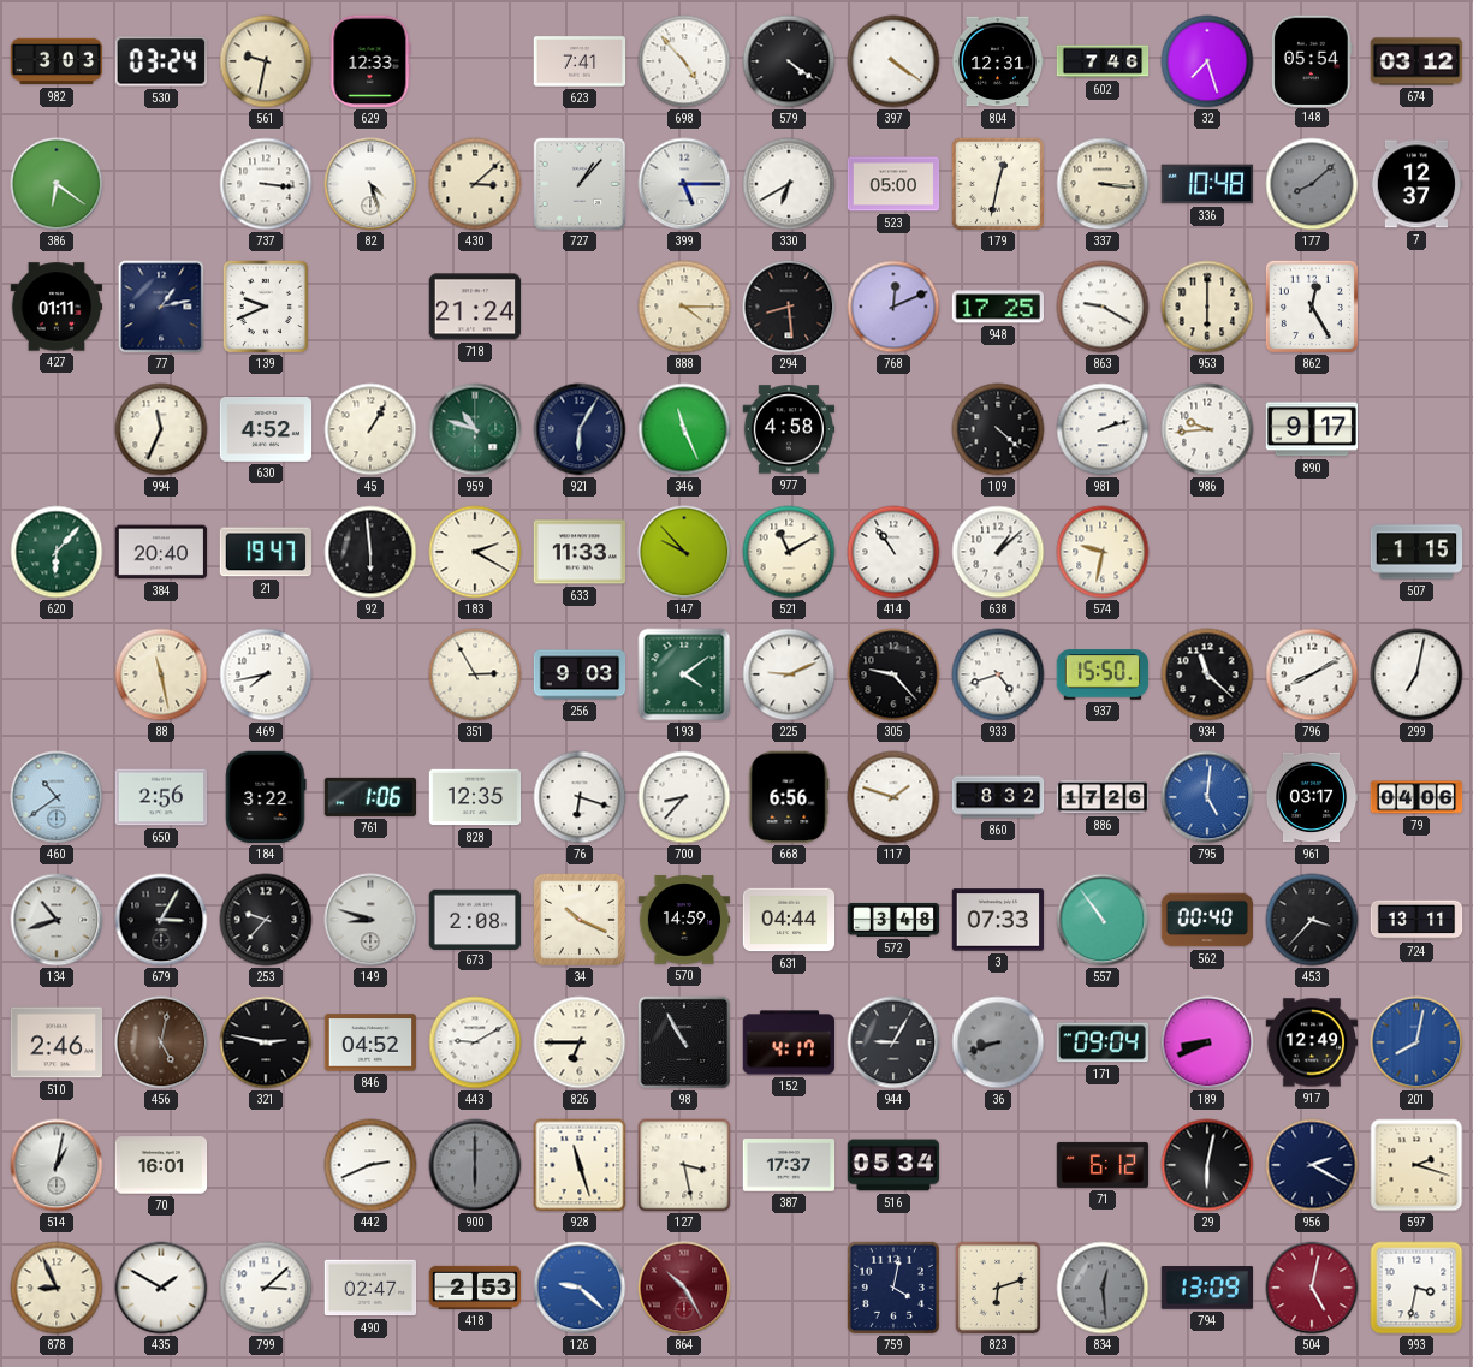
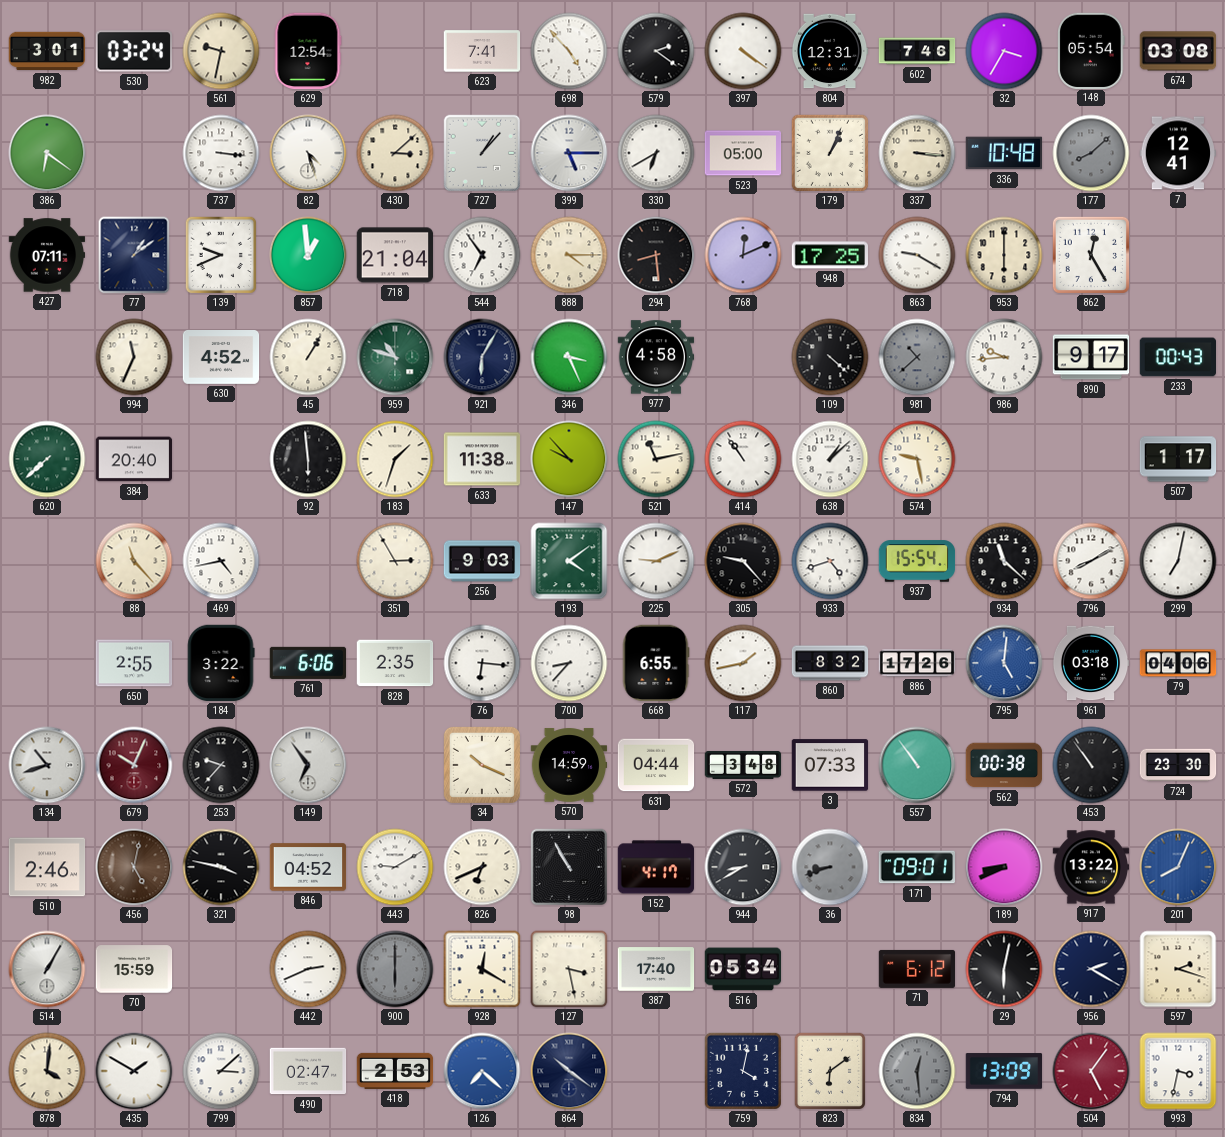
982: 3:03 -> 3:01 (47, 51)
629: 12:33 -> 12:54 (308, 51)
579: 4:21 -> 2:21 (656, 51)
32: 7:27 -> 3:35 (1004, 51)
674: 03:12 -> 03:08 (1178, 51)
179: 12:32 -> 1:04 (830, 153)
7: 12:37 -> 12:41 (1178, 153)
427: 01:11 -> 07:11 (47, 255)
77: 1:13 -> 1:09 (134, 255)
857: none -> 12:59 (308, 255)
718: 21:24 -> 21:04 (395, 255)
544: none -> 6:54 (482, 255)
346: 11:26 -> 3:26 (569, 357)
981: 2:12 -> 10:38 (917, 357)
981 dial: white -> grey (917, 357)
233: none -> 00:43 (1178, 357)
620: 6:07 -> 7:38 (47, 459)
21: 19:47 -> none (265, 552)
183: 2:20 -> 1:33 (395, 459)
633: 11:33 -> 11:38 (482, 459)
521: 11:10 -> 11:13 (656, 459)
574: 9:32 -> 9:28 (917, 459)
507: 1:15 -> 1:17 (1178, 459)
88: 11:28 -> 11:23 (134, 561)
469: 7:43 -> 4:43 (221, 561)
937: 15:50 -> 15:54 (917, 561)
460: 10:39 -> none (57, 797)
650: 2:56 -> 2:55 (134, 663)
761: 1:06 -> 6:06 (308, 663)
828: 12:35 -> 2:35 (395, 663)
76: 6:18 -> 6:16 (482, 663)
668: 6:56 -> 6:55 (656, 663)
117: 1:48 -> 1:43 (743, 663)
961: 03:17 -> 03:18 (1091, 663)
679: 3:05 -> 10:04 (134, 765)
679 dial: black -> burgundy (134, 765)
149: 8:48 -> 6:54 (308, 765)
673: 2:08 -> none (475, 919)
562: 00:40 -> 00:38 (1004, 765)
453: 3:37 -> 10:54 (1091, 765)
724: 13:11 -> 23:30 (1178, 765)
321: 2:47 -> 3:47 (221, 867)
826: 6:45 -> 6:41 (482, 867)
944: 9:05 -> 8:40 (743, 867)
171: 09:04 -> 09:01 (916, 867)
917: 12:49 -> 13:22 (1091, 867)
201: 8:02 -> 8:04 (1178, 867)
514: 1:02 -> 1:05 (47, 969)
70: 16:01 -> 15:59 (134, 969)
928: 11:27 -> 12:20 (482, 969)
387: 17:37 -> 17:40 (656, 969)
878: 8:56 -> 4:01 (47, 1071)
126: 9:22 -> 7:22 (482, 1071)
864: 10:25 -> 10:21 (569, 1071)
864 dial: burgundy -> navy (569, 1071)
823: 6:12 -> 6:09 (830, 1071)
504: 5:02 -> 5:06 (1091, 1071)
